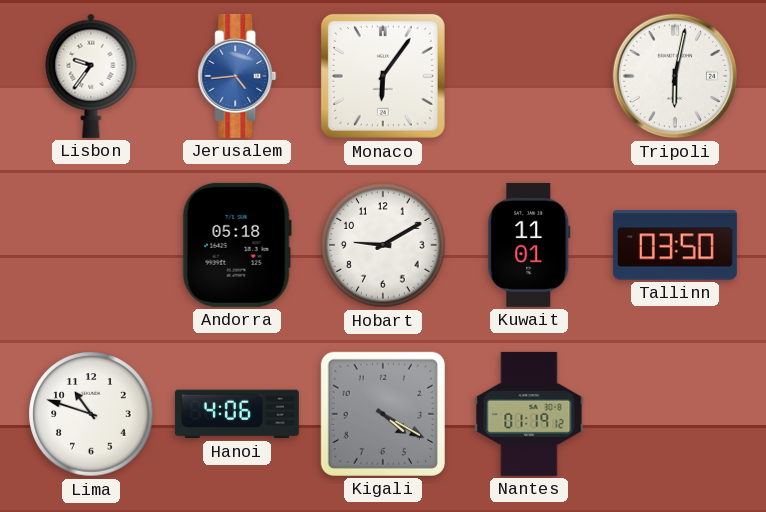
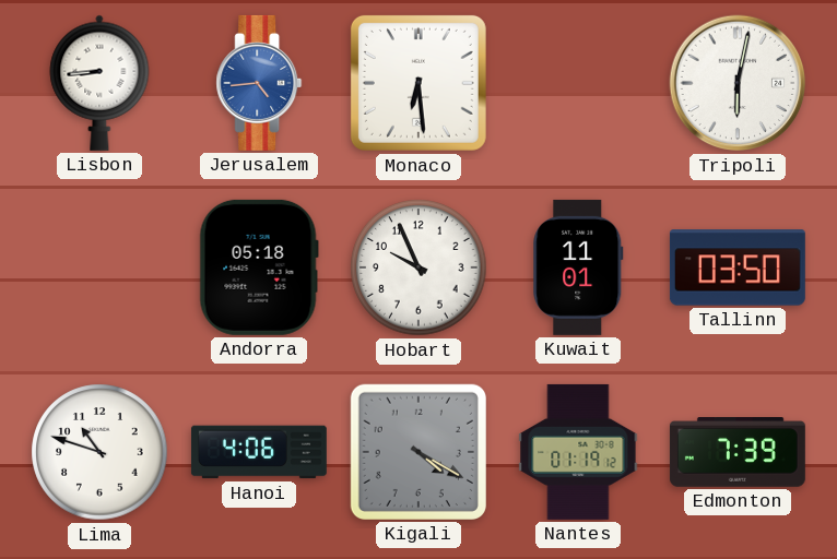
Lisbon: 9:36 -> 8:44 (99, 83)
Monaco: 6:06 -> 6:29 (418, 83)
Hobart: 9:10 -> 9:56 (418, 267)
Edmonton: none -> 7:39 (738, 453)
